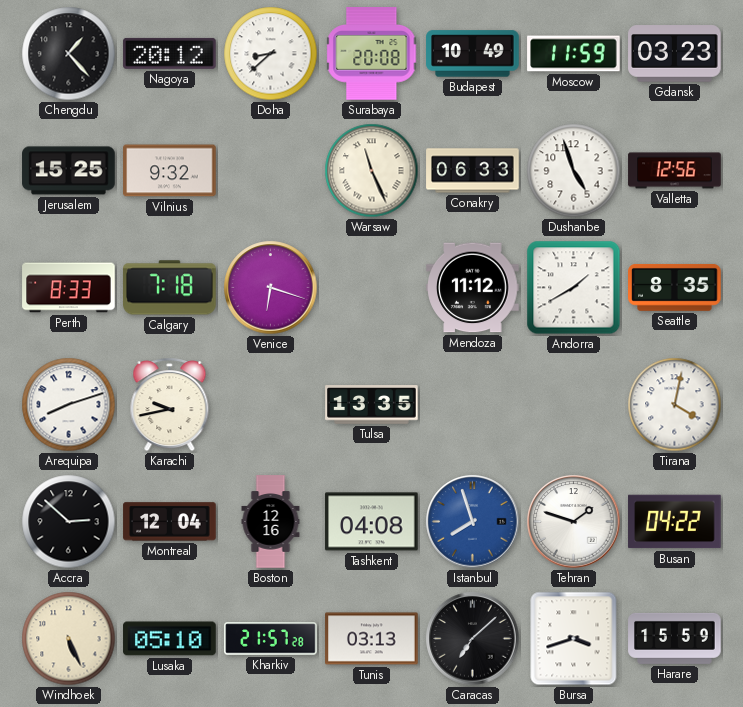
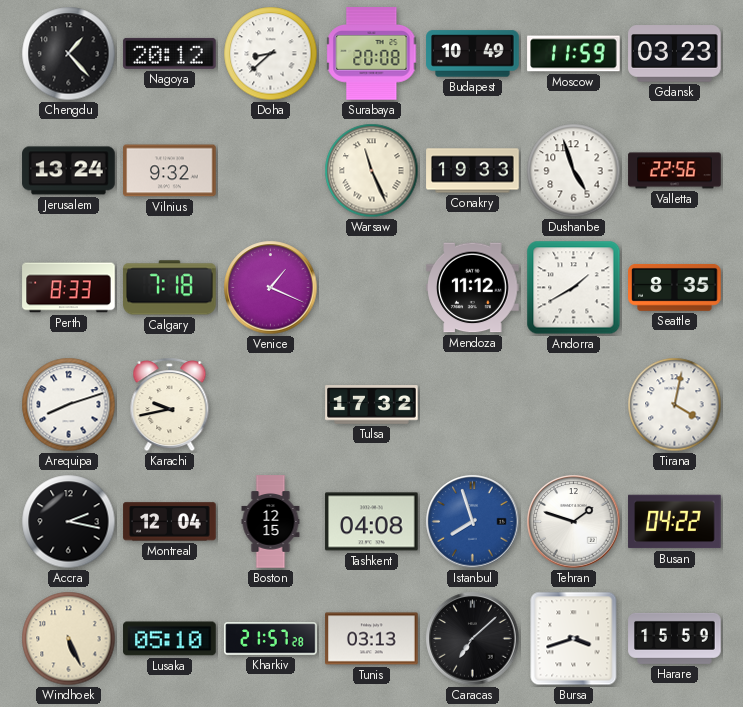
Jerusalem: 15:25 -> 13:24 (69, 171)
Conakry: 06:33 -> 19:33 (473, 171)
Valletta: 12:56 -> 22:56 (675, 171)
Venice: 6:18 -> 1:19 (271, 288)
Tulsa: 13:35 -> 17:32 (372, 405)
Accra: 2:52 -> 2:17 (69, 522)
Boston: 12:16 -> 12:15 (271, 522)
